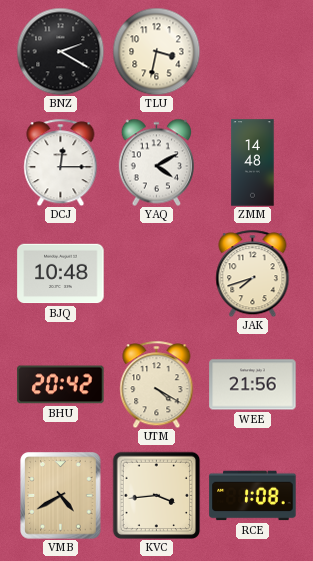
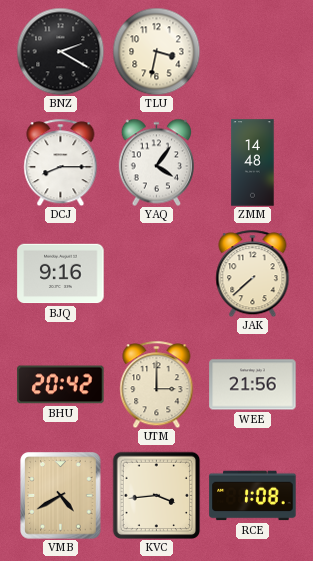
DCJ: 12:15 -> 8:15 (61, 162)
YAQ: 4:10 -> 4:06 (156, 162)
BJQ: 10:48 -> 9:16 (61, 274)
JAK: 7:42 -> 7:38 (253, 273)
UTM: 4:20 -> 3:00 (157, 384)
